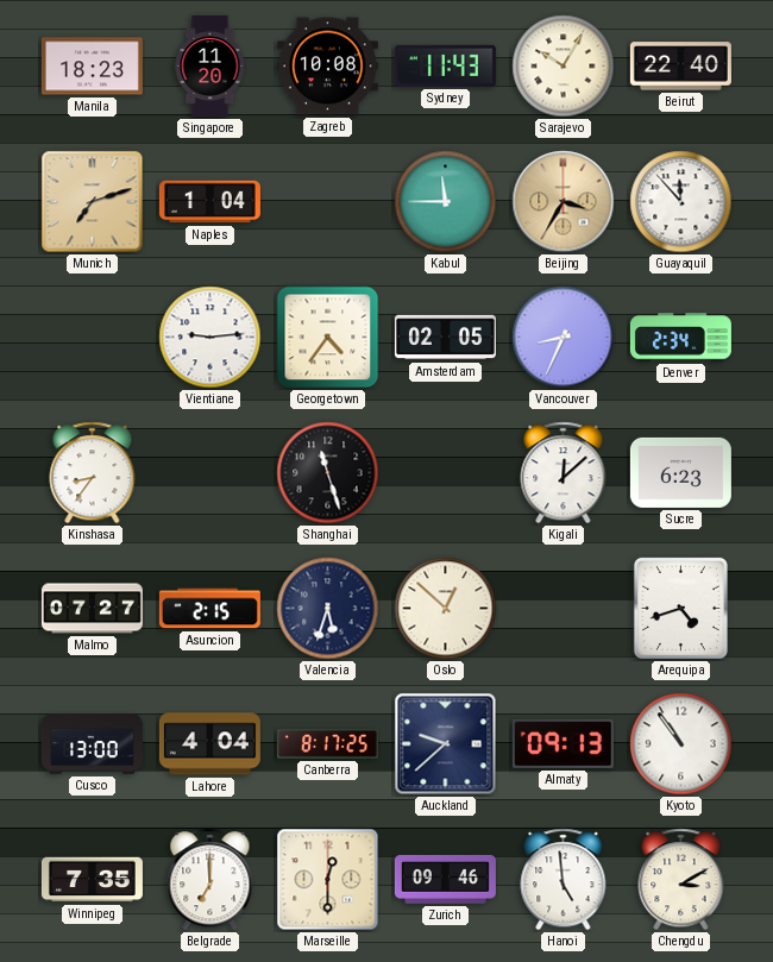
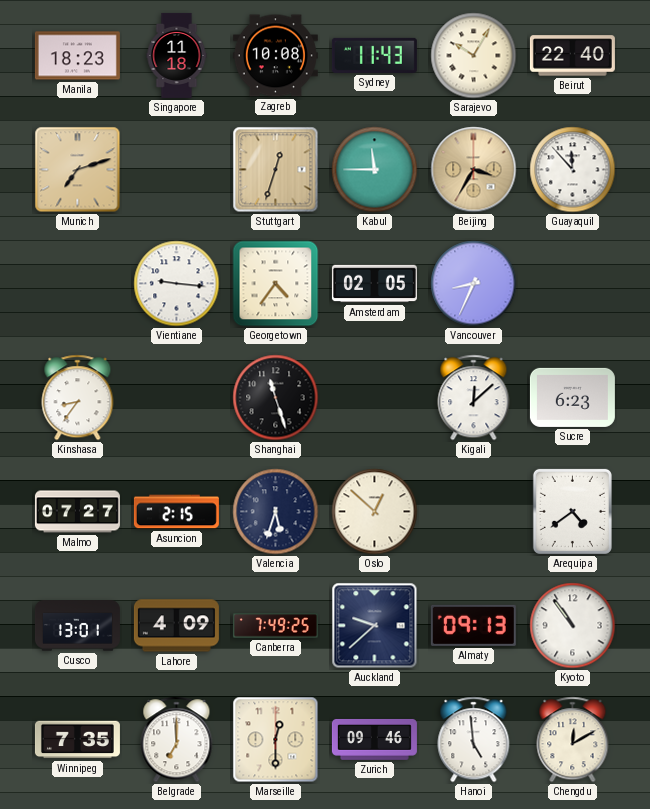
Singapore: 11:20 -> 11:18 (177, 55)
Naples: 1:04 -> none (209, 202)
Stuttgart: none -> 12:33 (276, 170)
Vientiane: 9:14 -> 9:16 (177, 284)
Denver: 2:34 -> none (680, 338)
Arequipa: 4:42 -> 4:39 (572, 511)
Cusco: 13:00 -> 13:01 (77, 626)
Lahore: 4:04 -> 4:09 (176, 626)
Canberra: 8:17 -> 7:49 (275, 626)
Chengdu: 3:10 -> 12:10 (573, 740)
